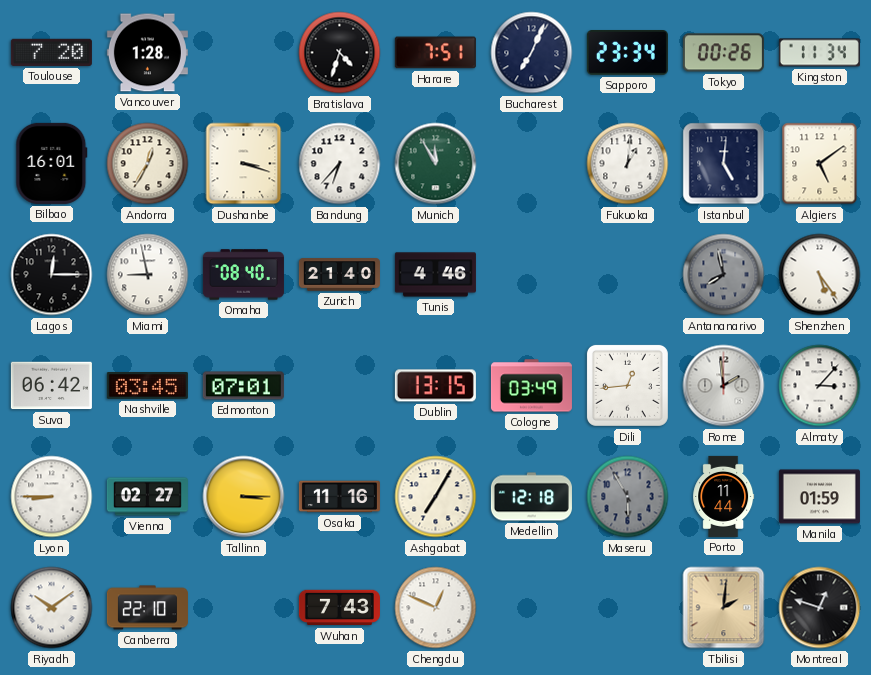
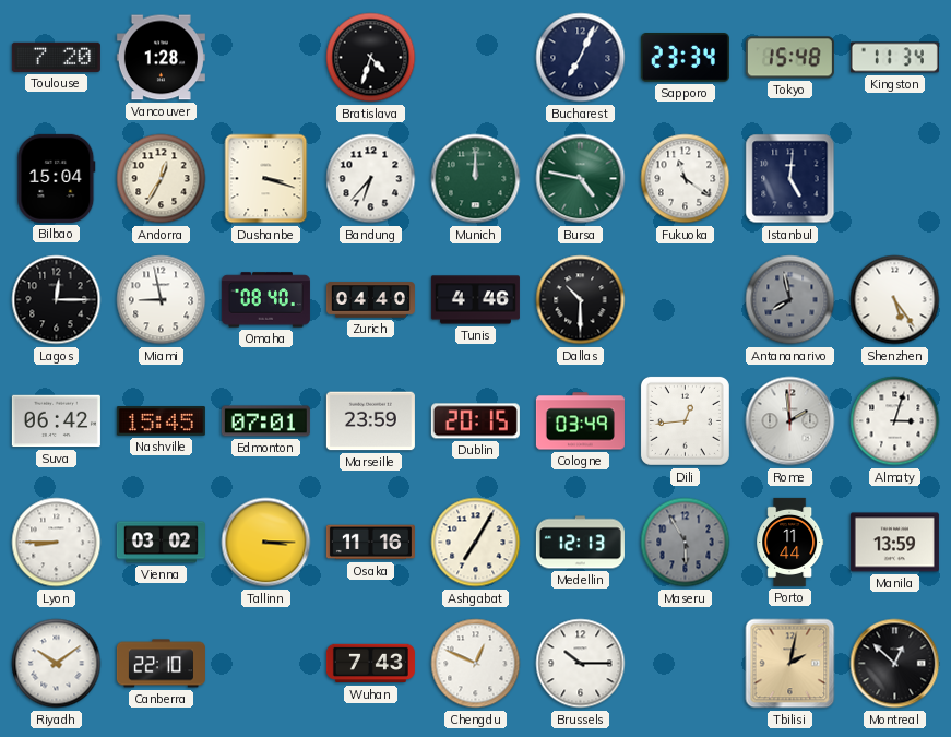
Harare: 7:51 -> none (435, 53)
Tokyo: 00:26 -> 15:48 (789, 58)
Bilbao: 16:01 -> 15:04 (57, 178)
Munich: 11:55 -> 12:00 (476, 179)
Bursa: none -> 4:47 (581, 179)
Fukuoka: 1:01 -> 11:21 (686, 179)
Algiers: 5:09 -> none (820, 164)
Zurich: 21:40 -> 04:40 (370, 300)
Dallas: none -> 10:30 (581, 300)
Nashville: 03:45 -> 15:45 (161, 421)
Marseille: none -> 23:59 (370, 421)
Dublin: 13:15 -> 20:15 (475, 421)
Almaty: 3:07 -> 3:03 (895, 421)
Vienna: 02:27 -> 03:02 (161, 543)
Medellin: 12:18 -> 12:13 (580, 543)
Manila: 01:59 -> 13:59 (894, 543)
Brussels: none -> 10:15 (581, 664)
Tbilisi: 2:01 -> 2:02 (790, 664)
Montreal: 12:48 -> 12:52 (895, 664)
